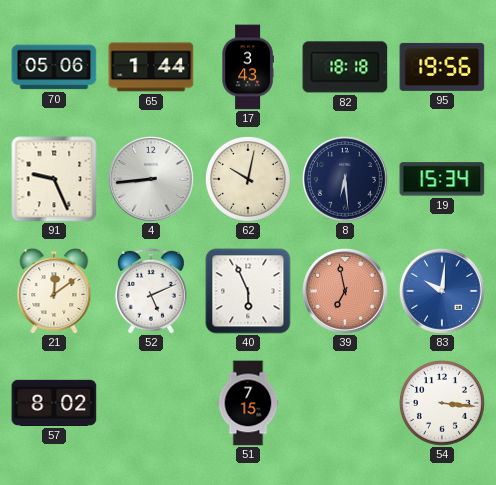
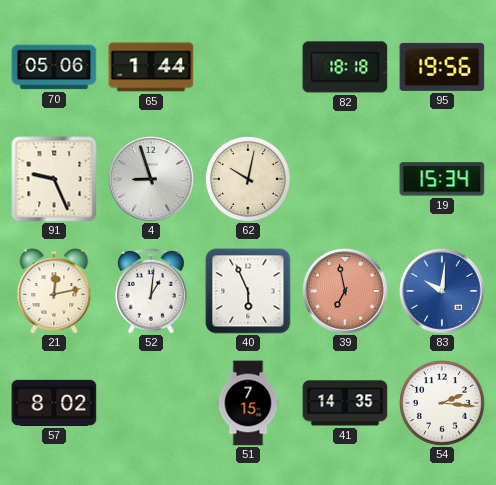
17: 3:43 -> none (248, 67)
4: 8:44 -> 8:57 (152, 180)
8: 6:29 -> none (346, 180)
21: 12:09 -> 12:13 (54, 291)
52: 5:11 -> 1:01 (151, 291)
41: none -> 14:35 (345, 403)
54: 3:16 -> 2:16 (442, 403)
